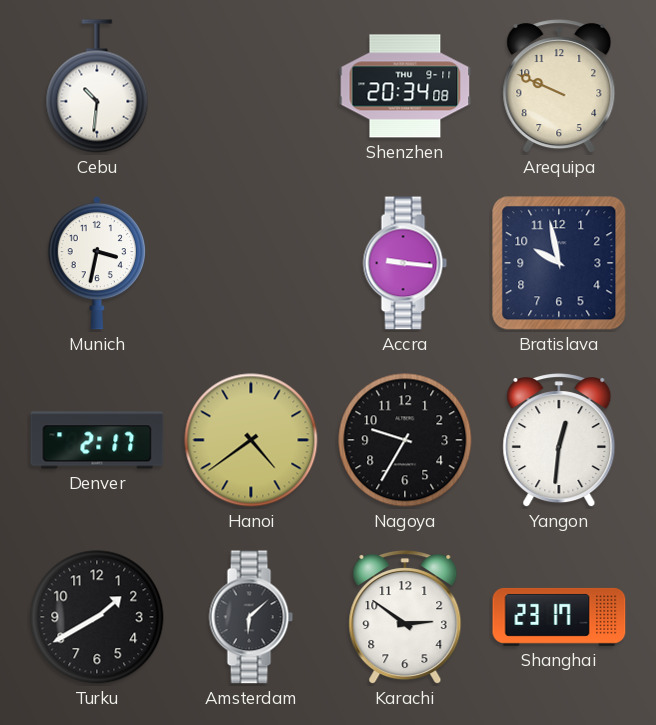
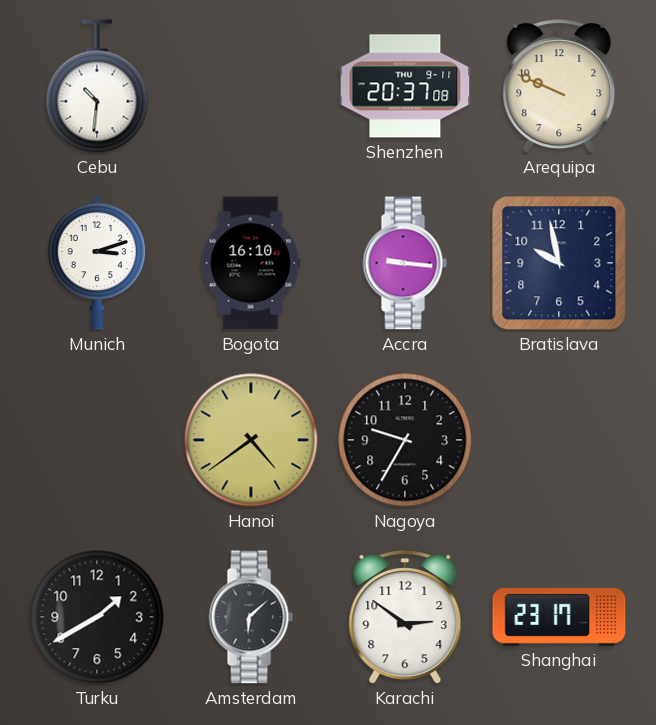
Shenzhen: 20:34 -> 20:37 (405, 86)
Munich: 3:32 -> 3:12 (97, 263)
Bogota: none -> 16:10 (251, 263)
Denver: 2:17 -> none (97, 440)
Yangon: 12:31 -> none (559, 441)
